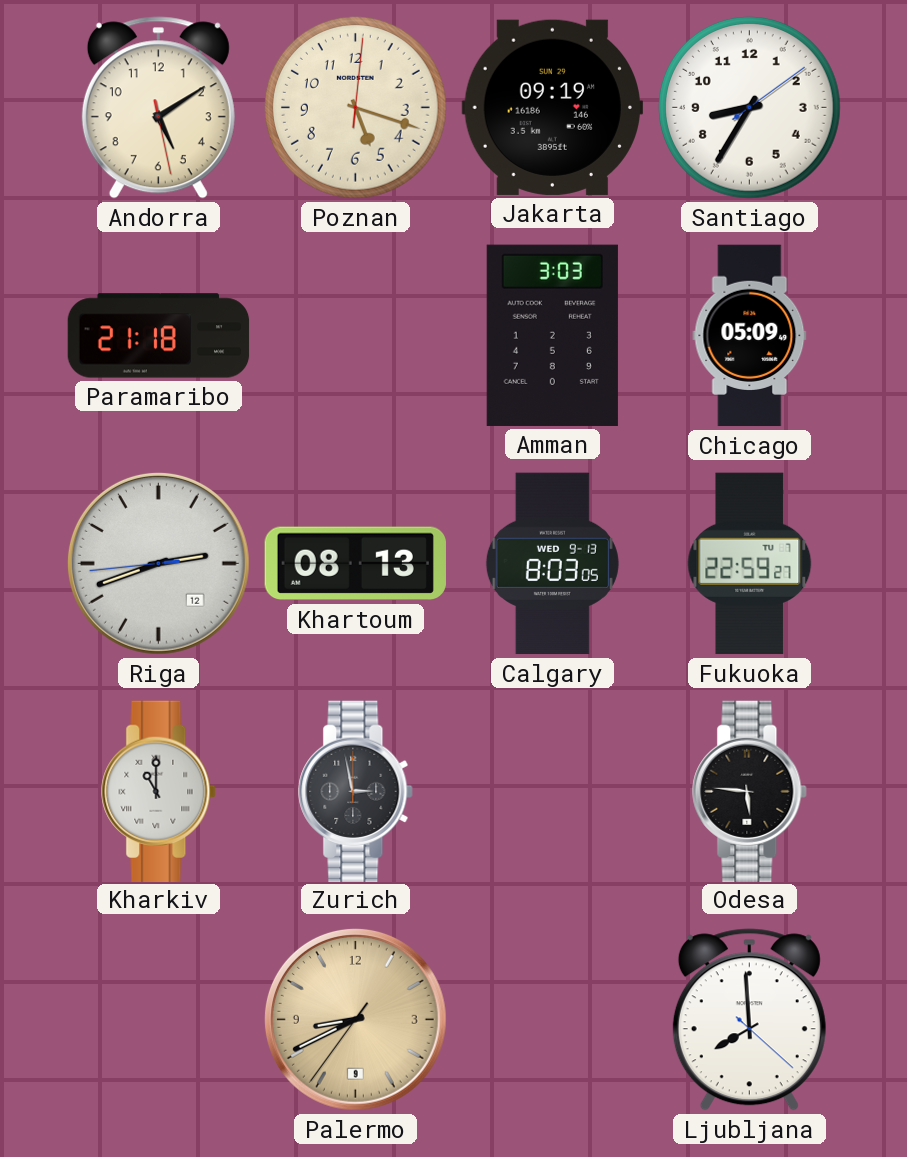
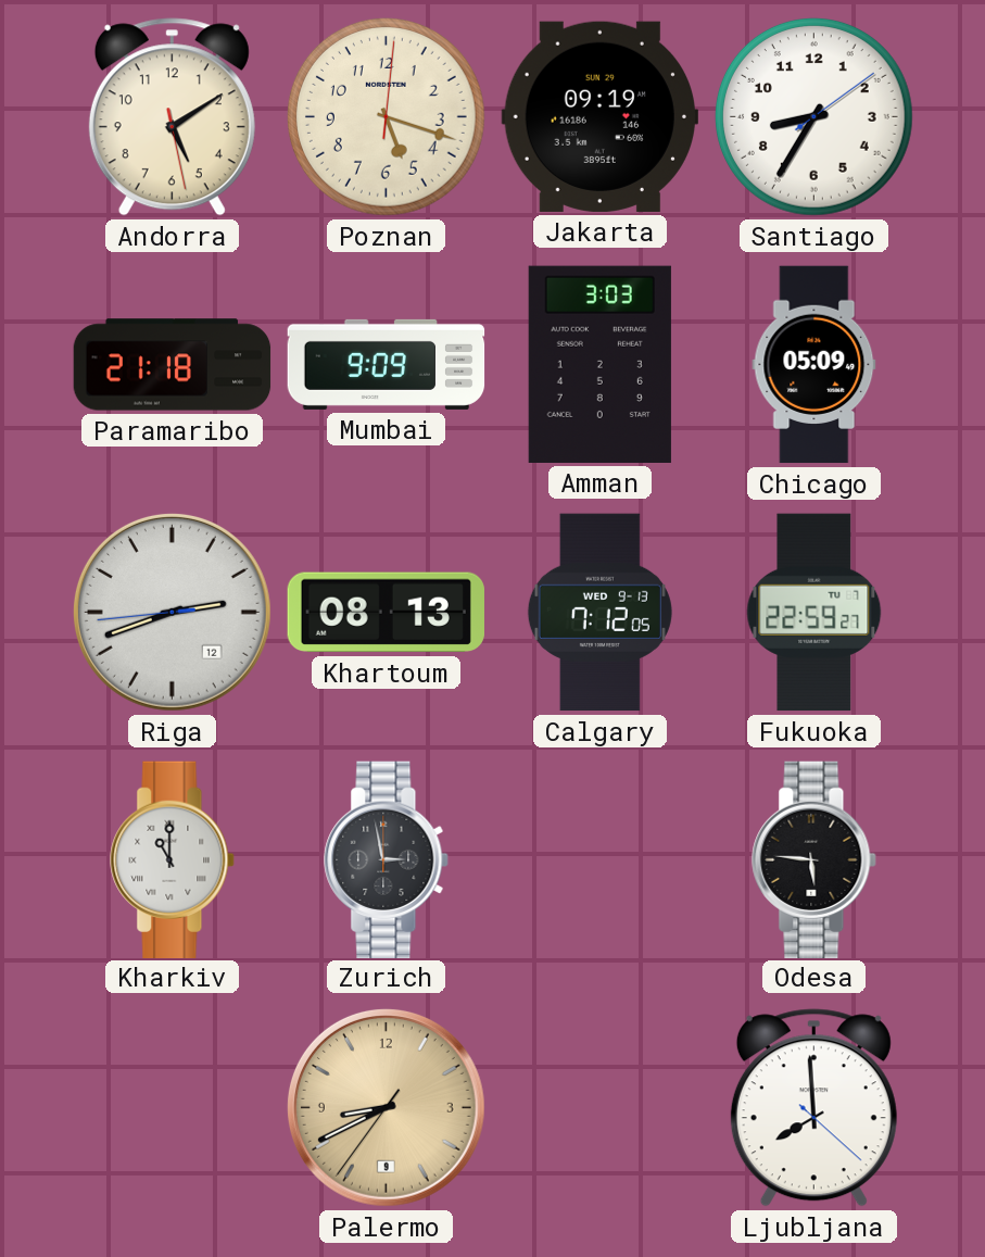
Mumbai: none -> 9:09 (387, 364)
Calgary: 8:03 -> 7:12 (599, 613)
